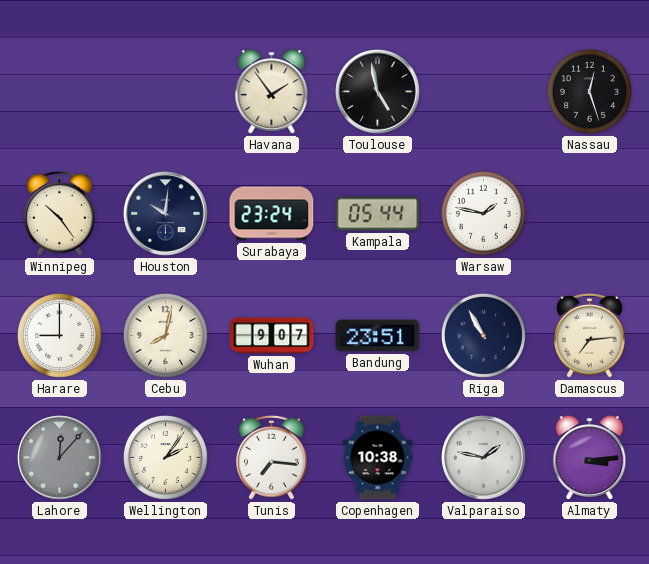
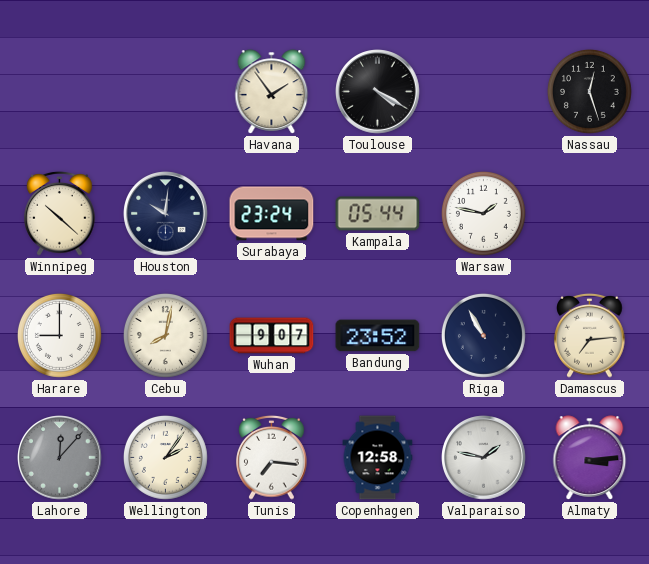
Toulouse: 4:58 -> 4:20 (378, 92)
Winnipeg: 10:24 -> 10:22 (60, 214)
Bandung: 23:51 -> 23:52 (378, 336)
Copenhagen: 10:38 -> 12:58 (378, 458)
